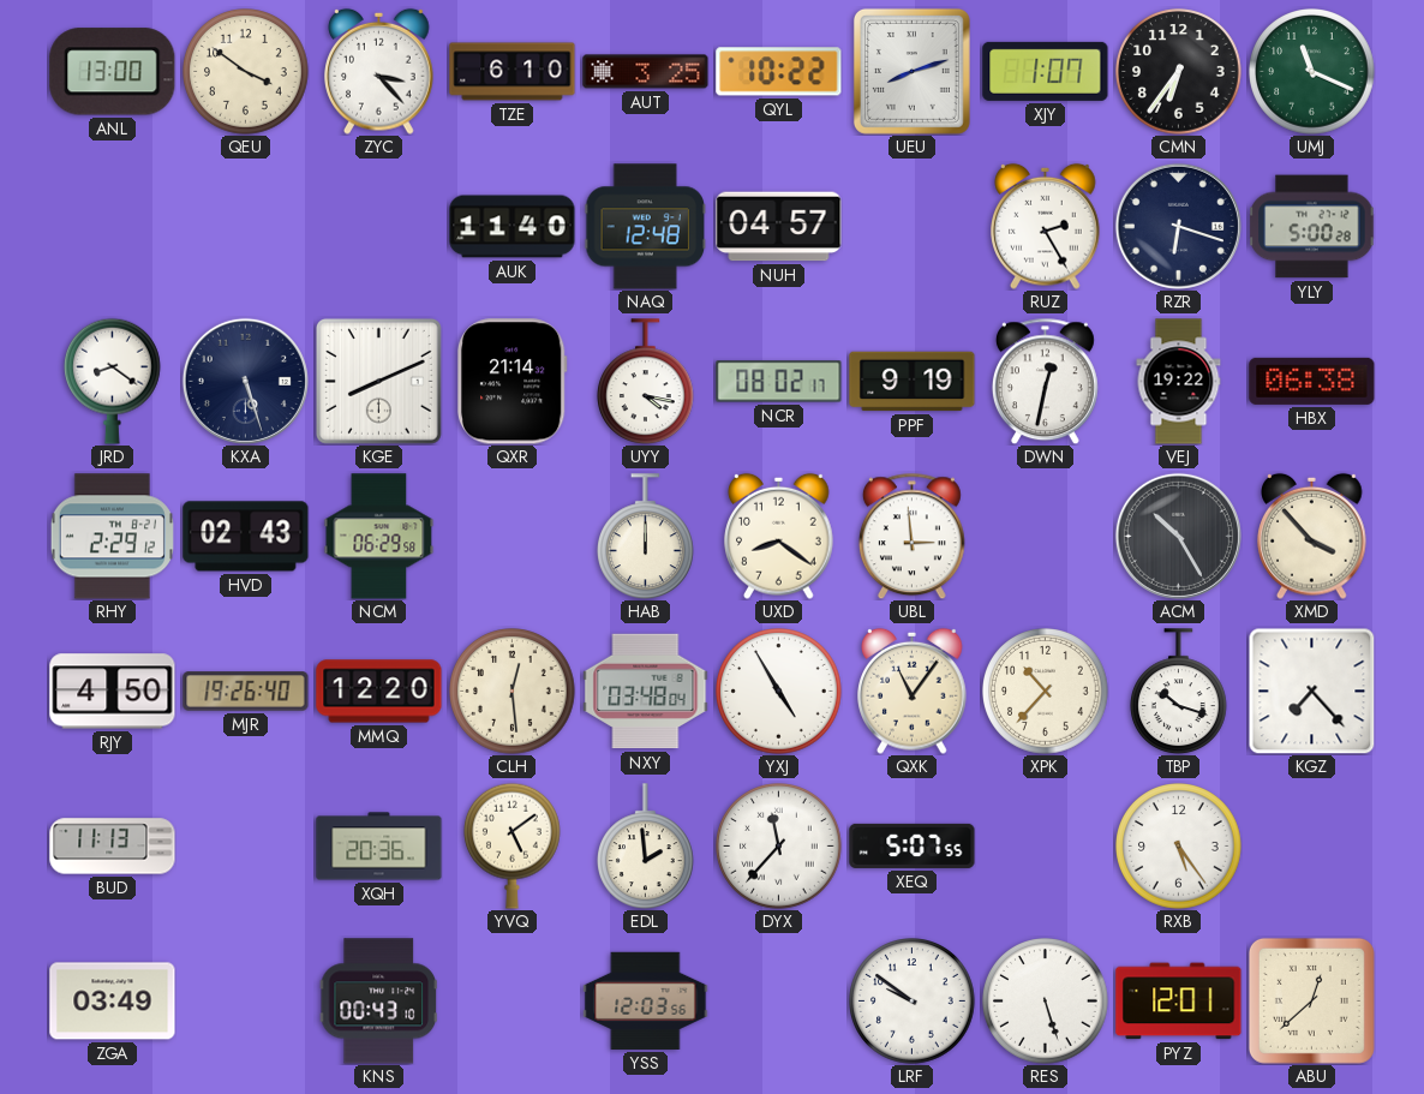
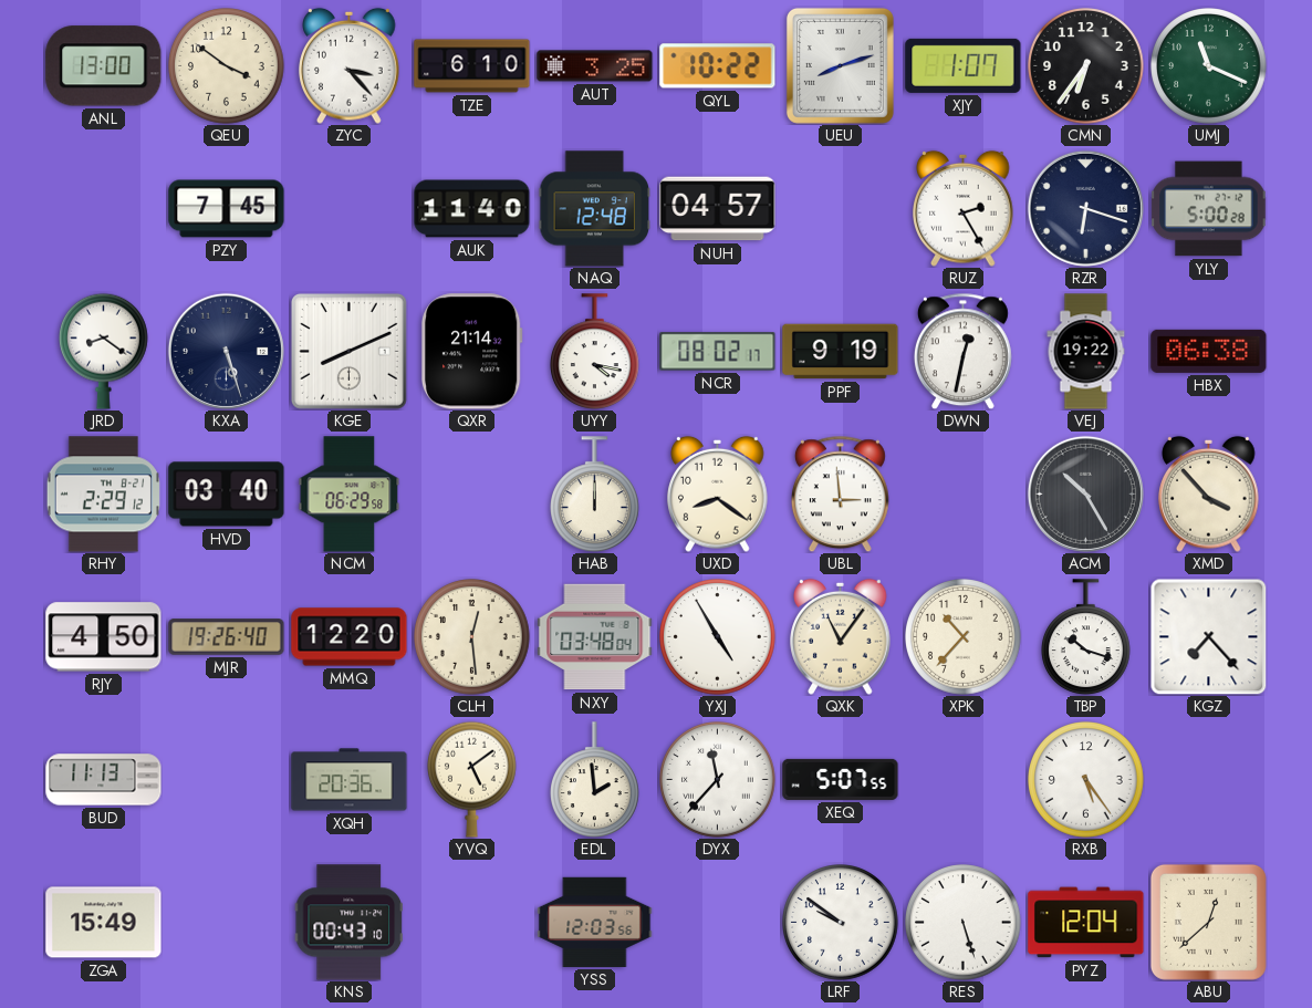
PZY: none -> 7:45 (227, 209)
HVD: 02:43 -> 03:40 (227, 495)
ZGA: 03:49 -> 15:49 (104, 923)
PYZ: 12:01 -> 12:04 (1086, 923)
